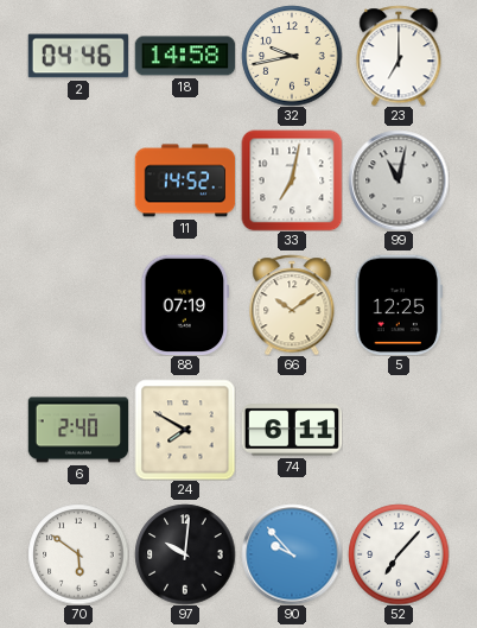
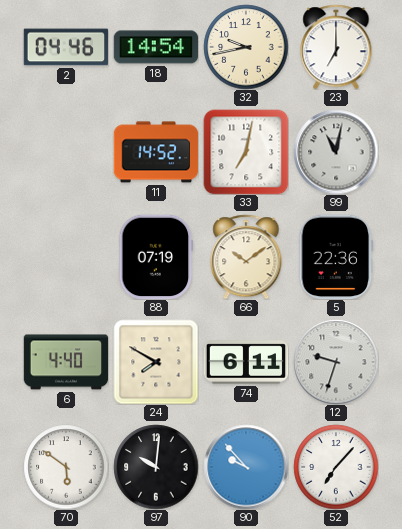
18: 14:58 -> 14:54 (156, 47)
5: 12:25 -> 22:36 (336, 257)
6: 2:40 -> 4:40 (66, 362)
12: none -> 9:33 (336, 362)
